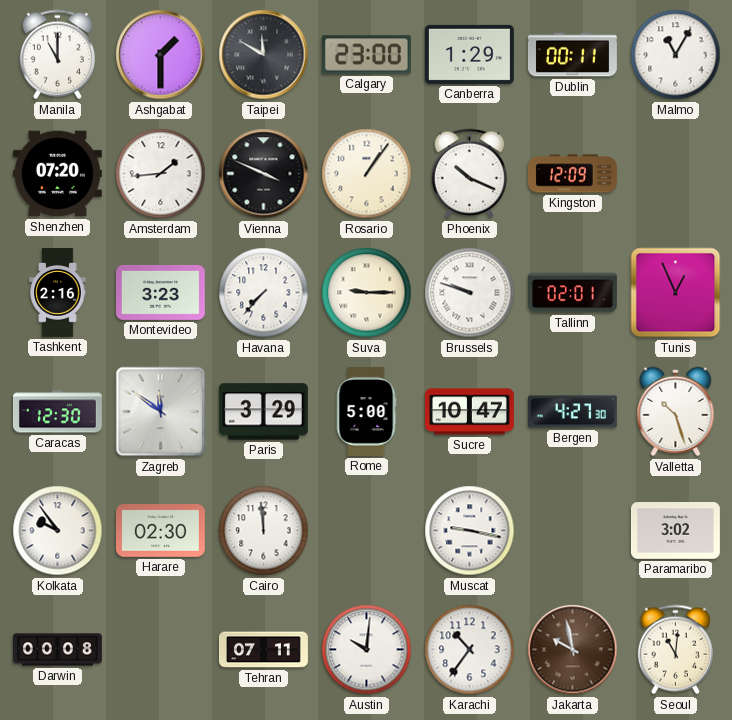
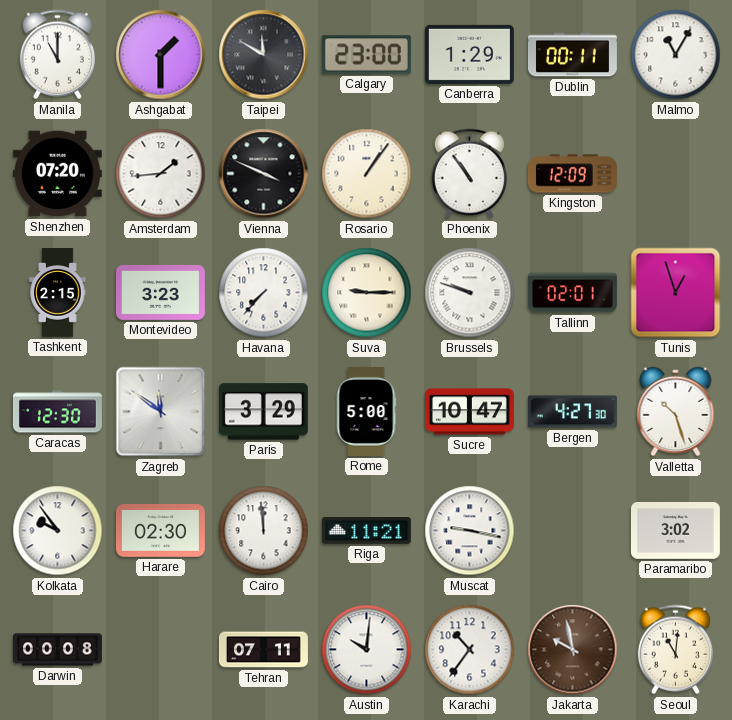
Phoenix: 10:19 -> 10:54 (469, 174)
Tashkent: 2:16 -> 2:15 (58, 292)
Tunis: 12:56 -> 12:57 (676, 293)
Riga: none -> 11:21 (366, 531)
